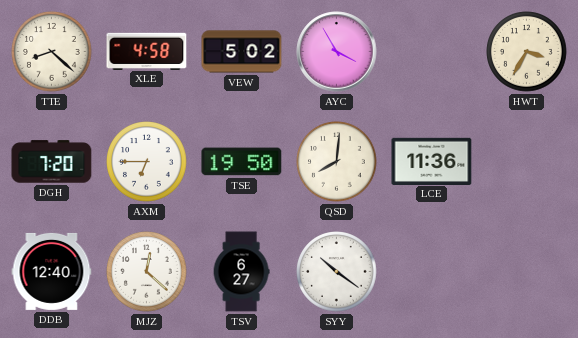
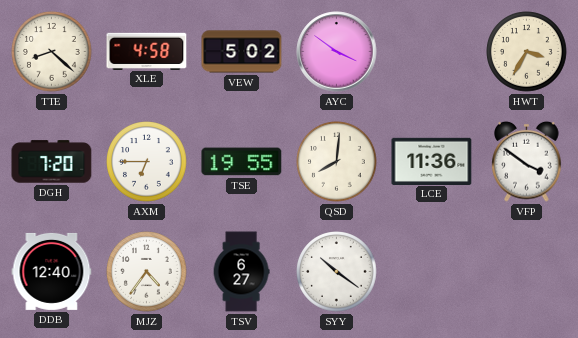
AYC: 3:55 -> 3:51 (337, 52)
TSE: 19:50 -> 19:55 (242, 162)
VFP: none -> 3:51 (527, 161)
MJZ: 12:22 -> 4:36 (147, 272)
